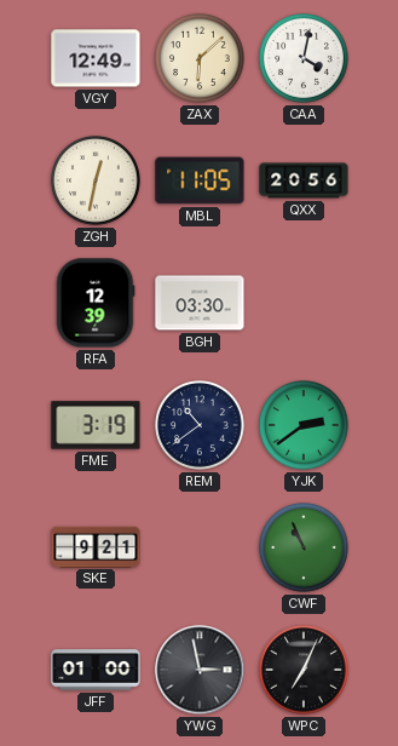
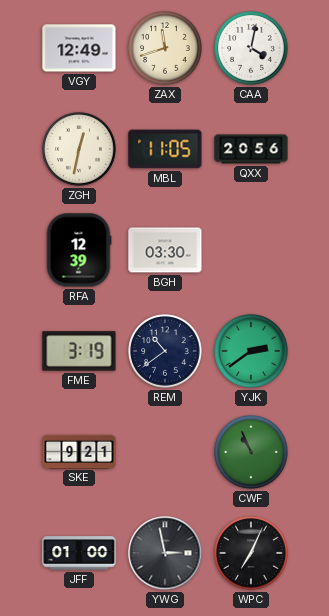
ZAX: 6:08 -> 11:42 (165, 48)
